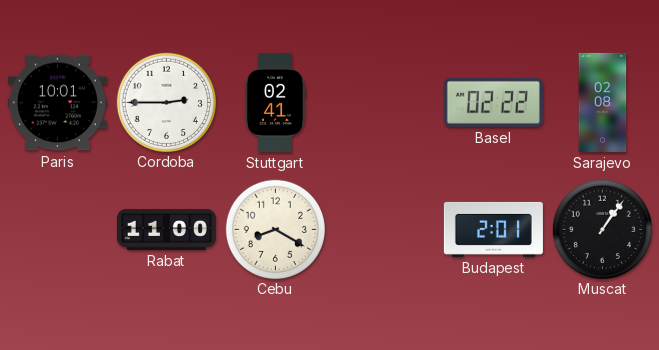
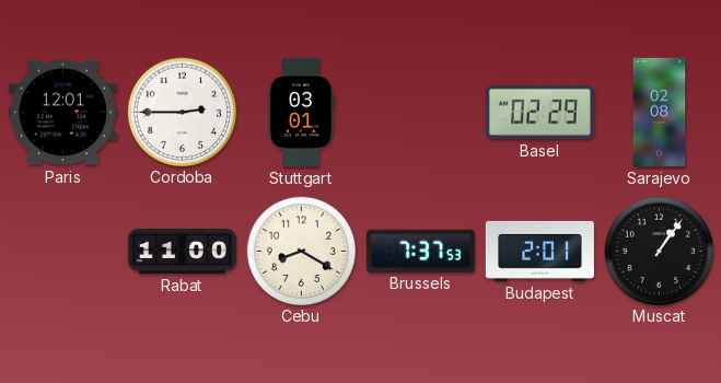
Paris: 10:01 -> 12:01 (62, 113)
Stuttgart: 02:41 -> 03:01 (301, 112)
Basel: 02:22 -> 02:29 (539, 112)
Brussels: none -> 7:37 (420, 251)
